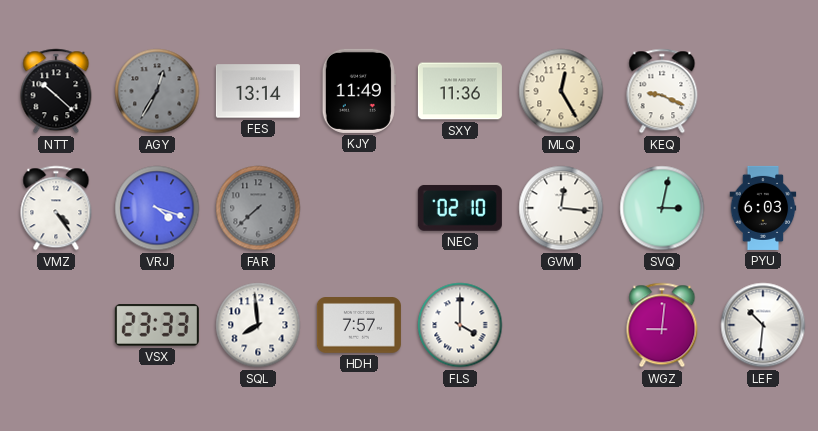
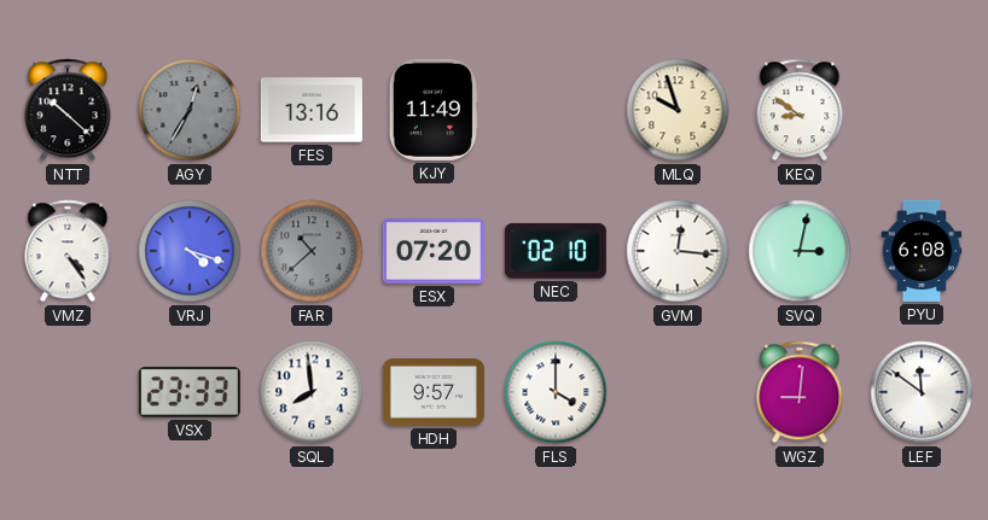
FES: 13:14 -> 13:16 (312, 110)
SXY: 11:36 -> none (460, 91)
MLQ: 12:25 -> 9:57 (678, 110)
KEQ: 9:19 -> 8:51 (800, 110)
FAR: 7:38 -> 10:38 (312, 251)
ESX: none -> 07:20 (434, 251)
PYU: 6:03 -> 6:08 (922, 251)
HDH: 7:57 -> 9:57 (434, 393)
LEF: 10:31 -> 11:51 (922, 392)
